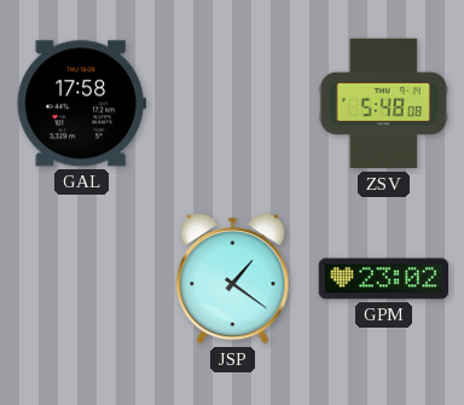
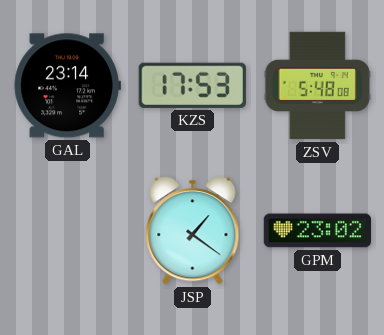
GAL: 17:58 -> 23:14 (67, 86)
KZS: none -> 17:53 (192, 85)
